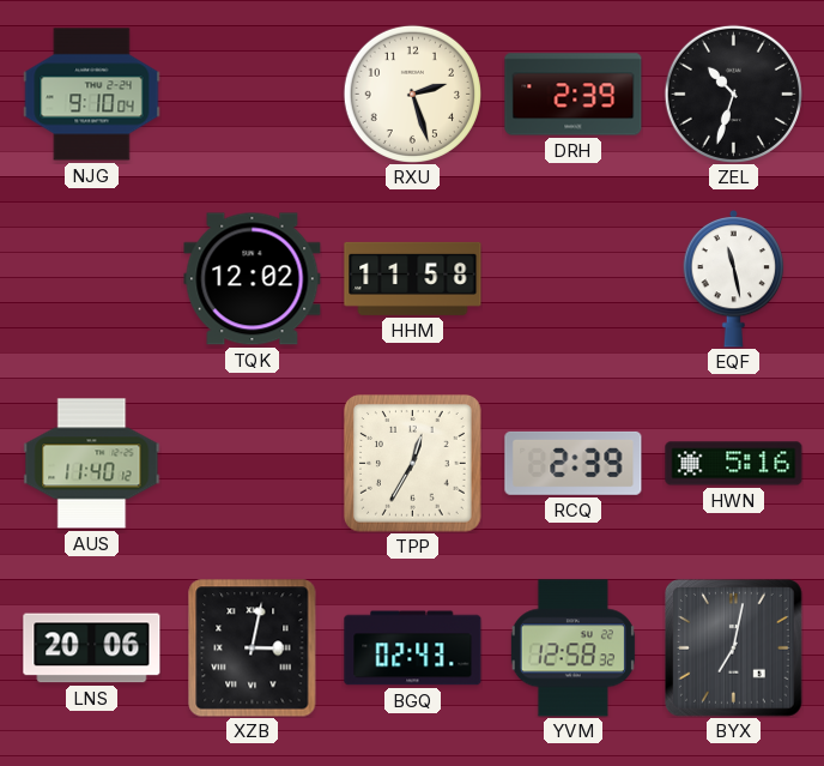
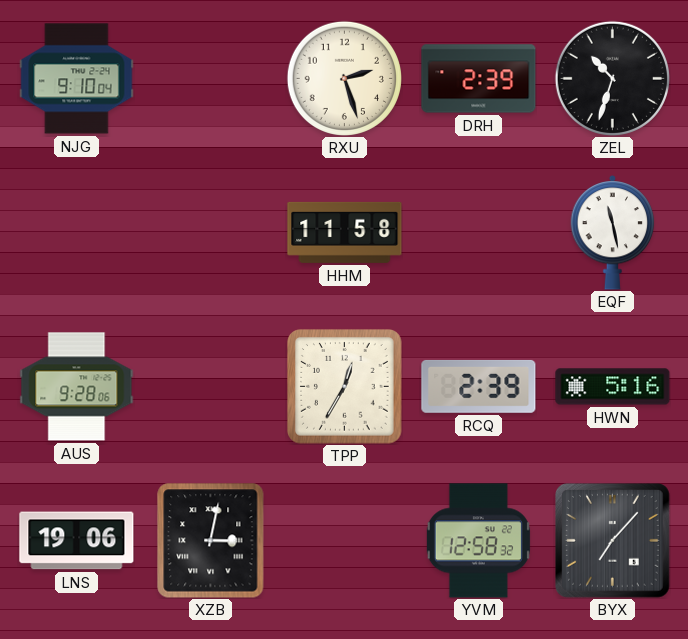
TQK: 12:02 -> none (253, 279)
AUS: 11:40 -> 9:28 (77, 387)
LNS: 20:06 -> 19:06 (77, 541)
BGQ: 02:43 -> none (413, 649)
BYX: 7:02 -> 7:07 (613, 541)
